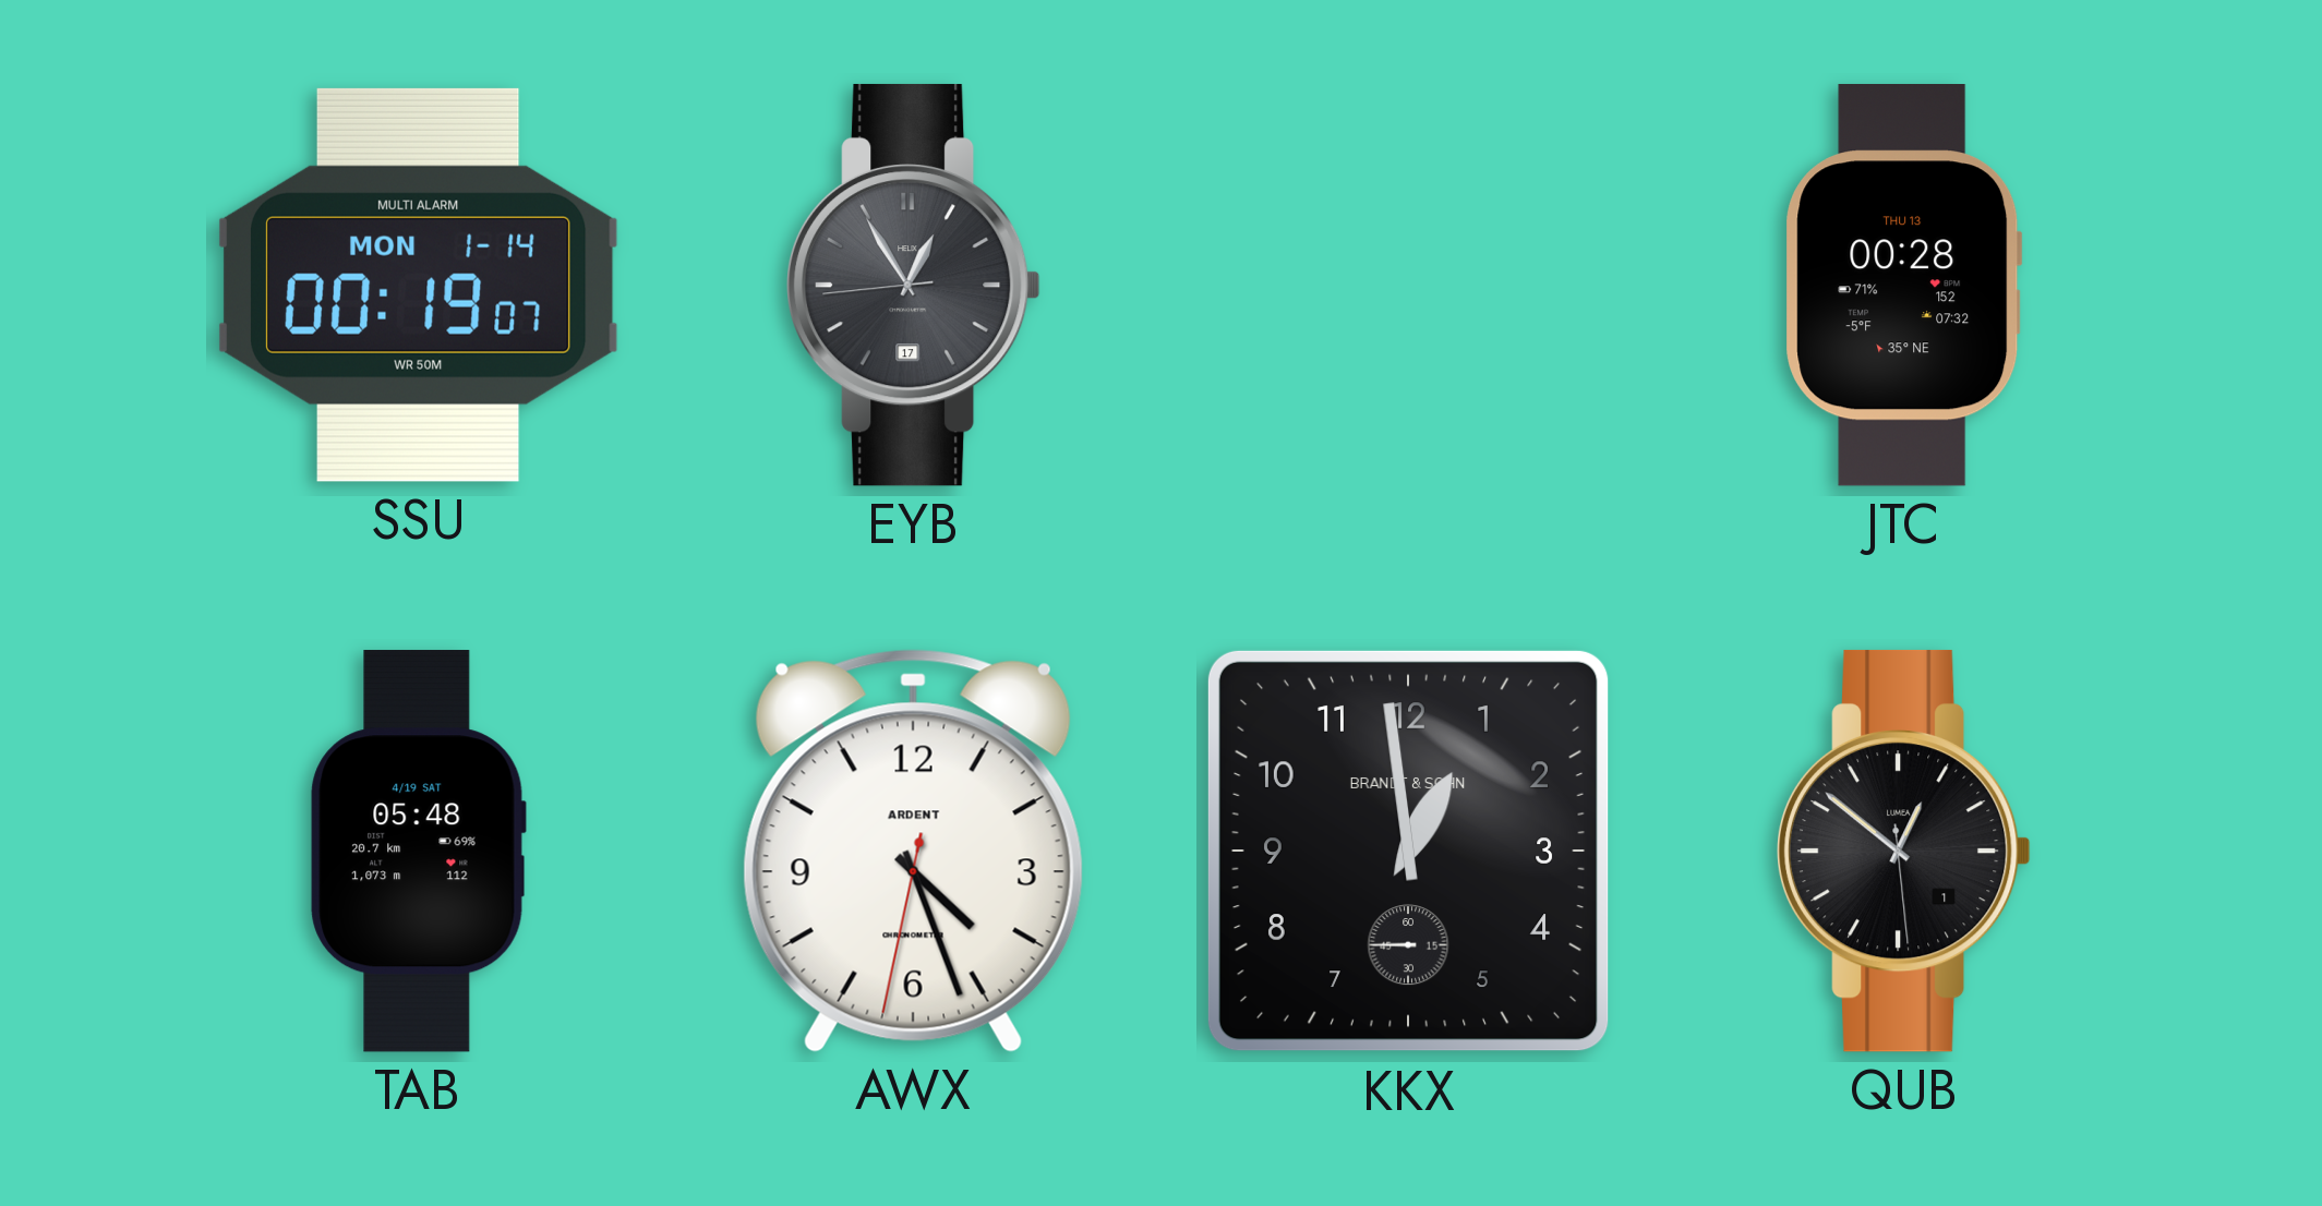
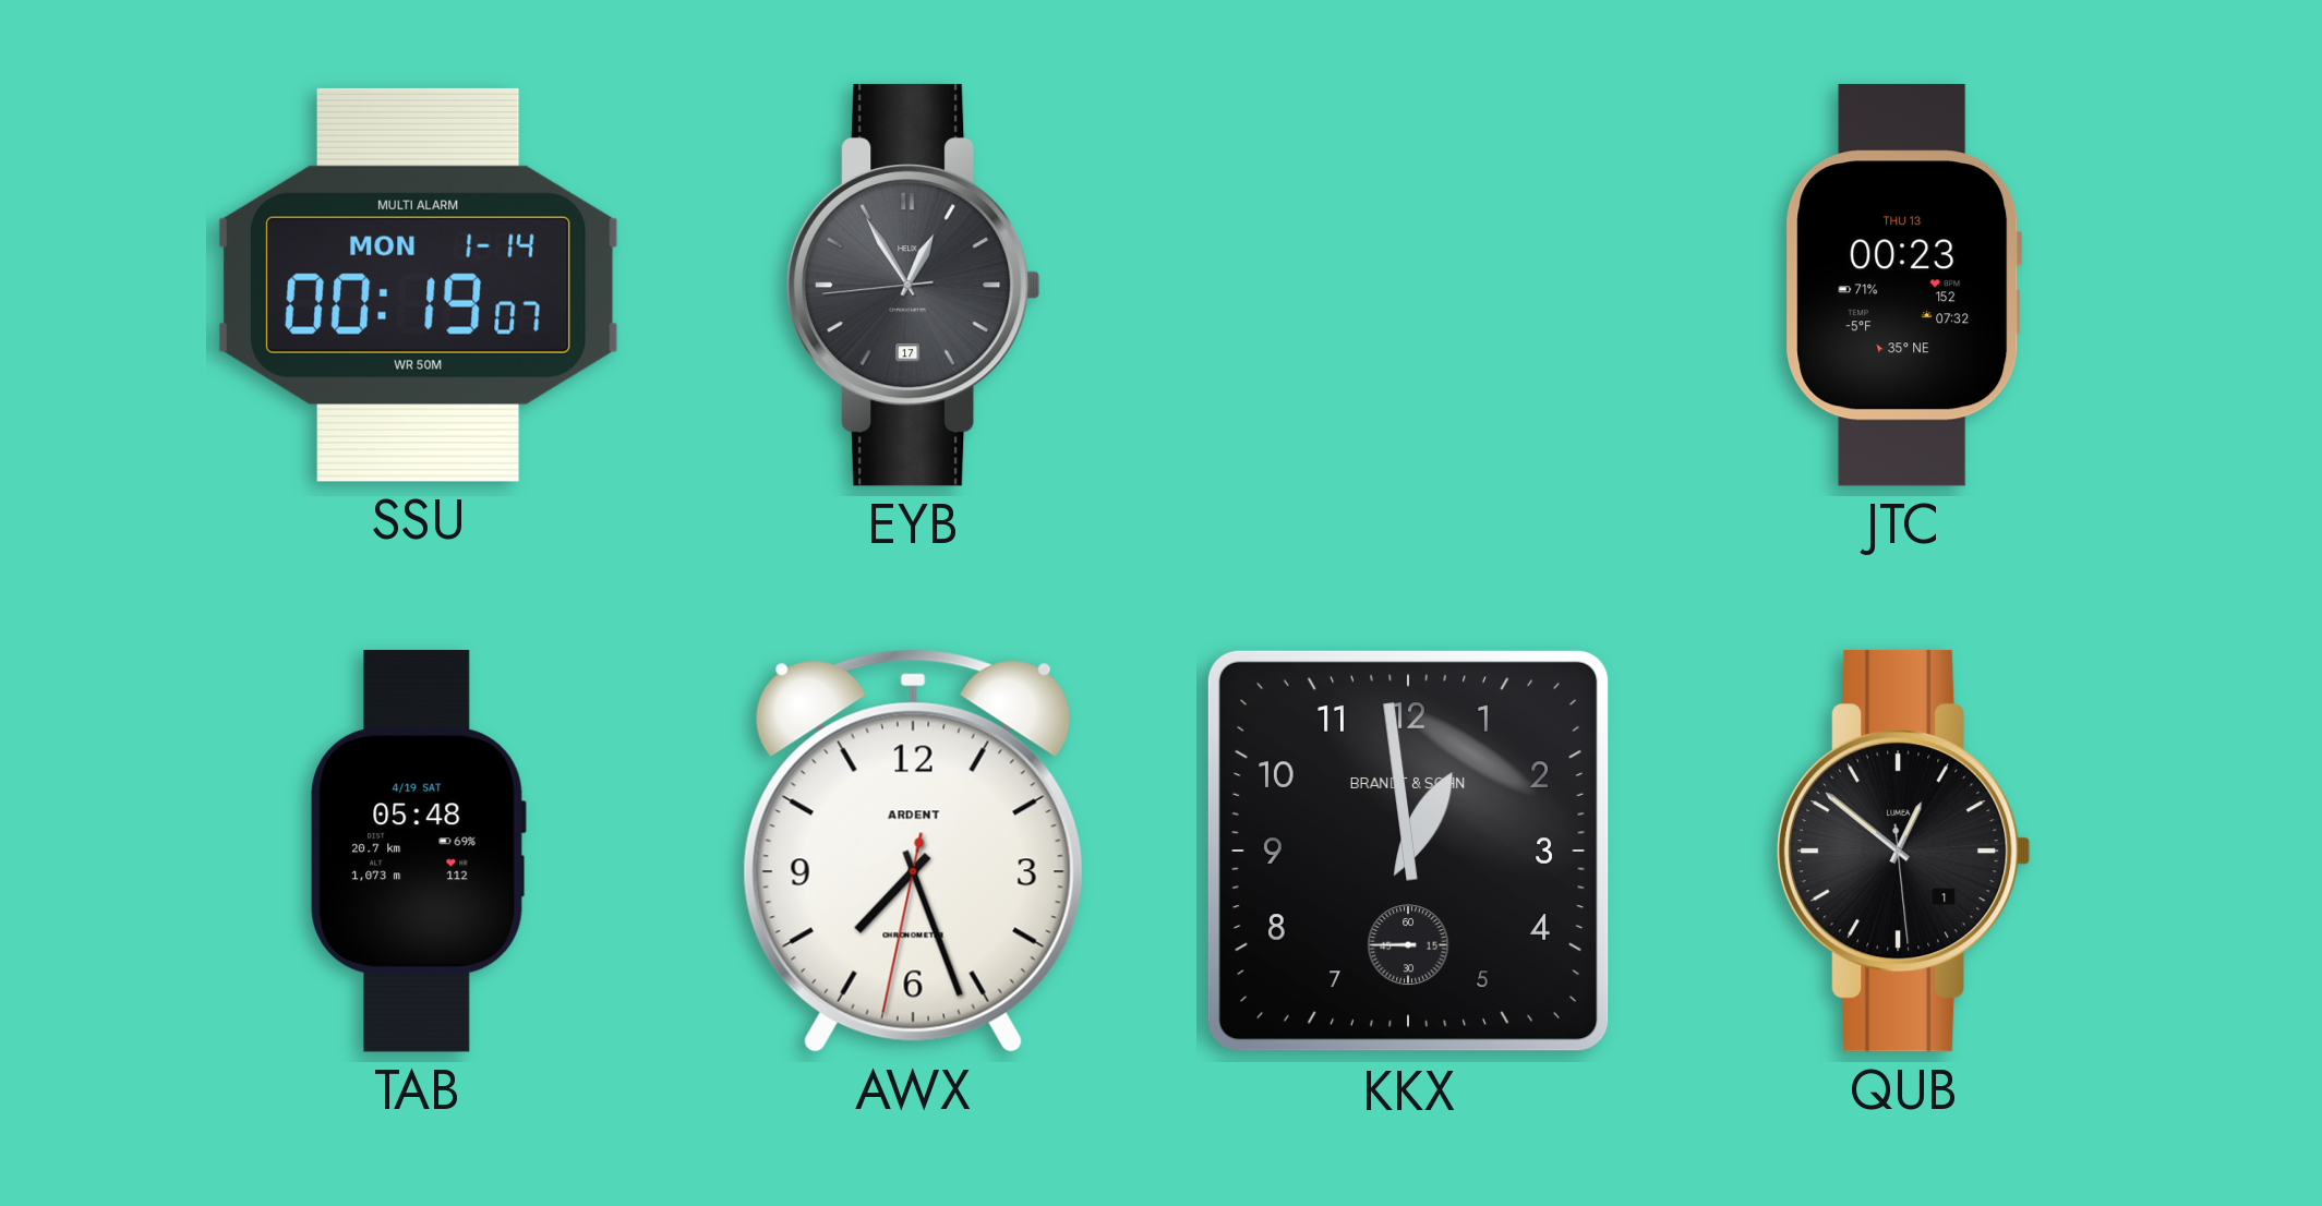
JTC: 00:28 -> 00:23 (1904, 286)
AWX: 4:26 -> 7:26 (913, 851)
